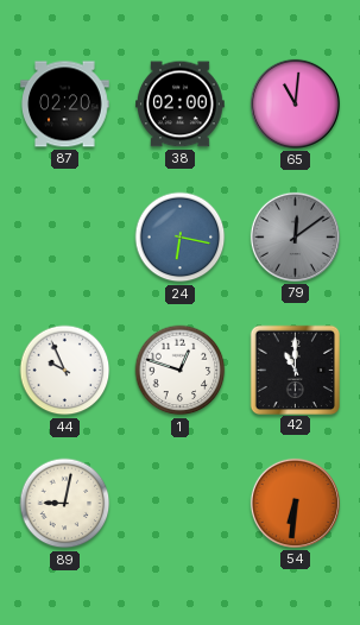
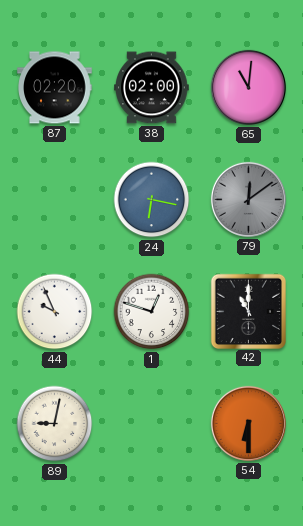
54: 6:31 -> 6:30 (248, 423)
